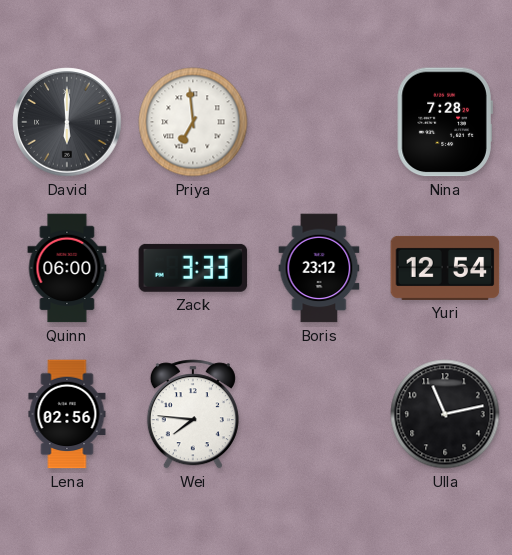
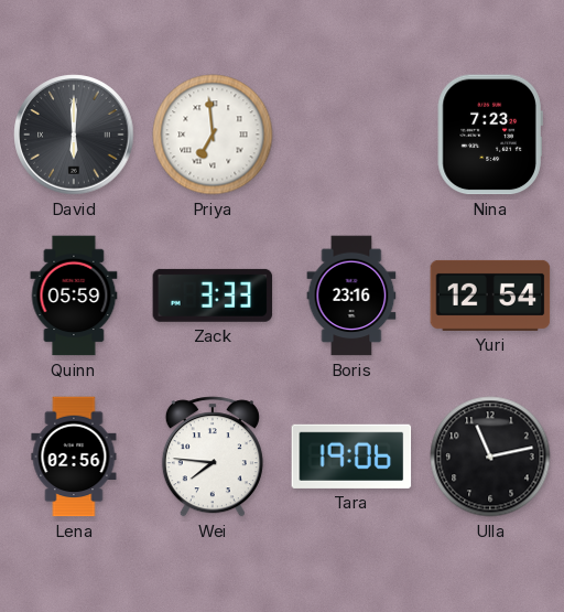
Nina: 7:28 -> 7:23 (490, 135)
Quinn: 06:00 -> 05:59 (74, 296)
Boris: 23:12 -> 23:16 (351, 296)
Tara: none -> 19:06 (351, 457)
